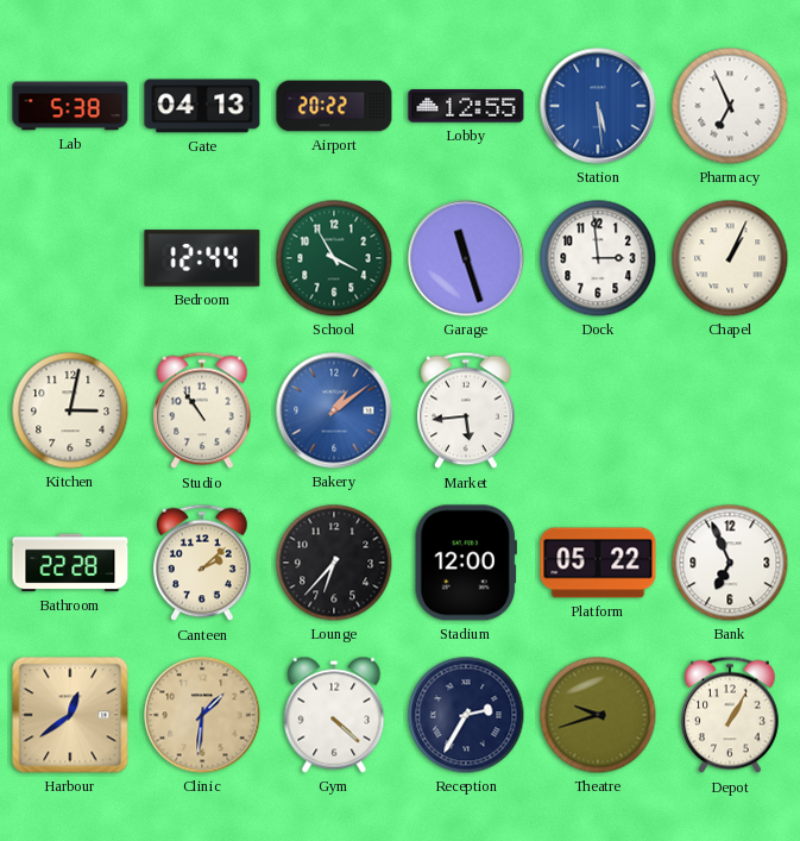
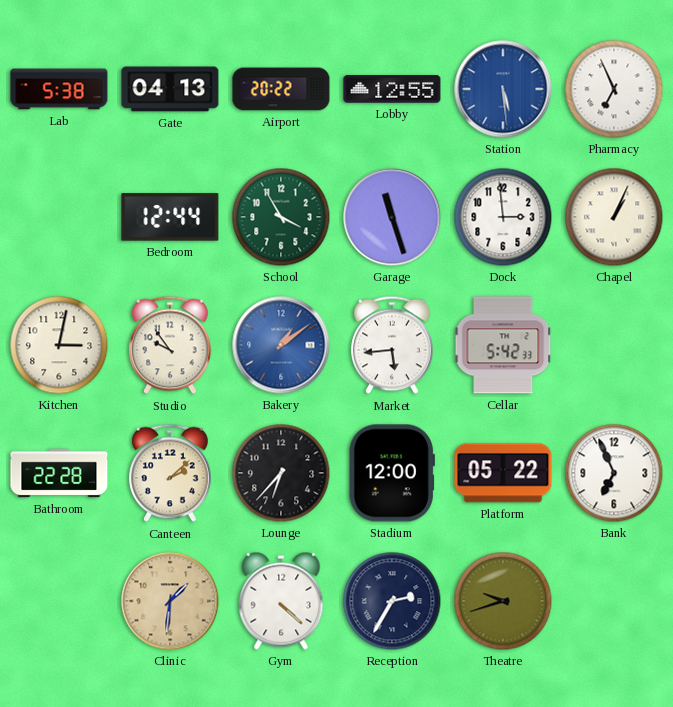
Studio: 10:54 -> 9:54 (170, 345)
Cellar: none -> 5:42 (503, 345)
Harbour: 12:39 -> none (70, 715)
Depot: 1:05 -> none (730, 715)
